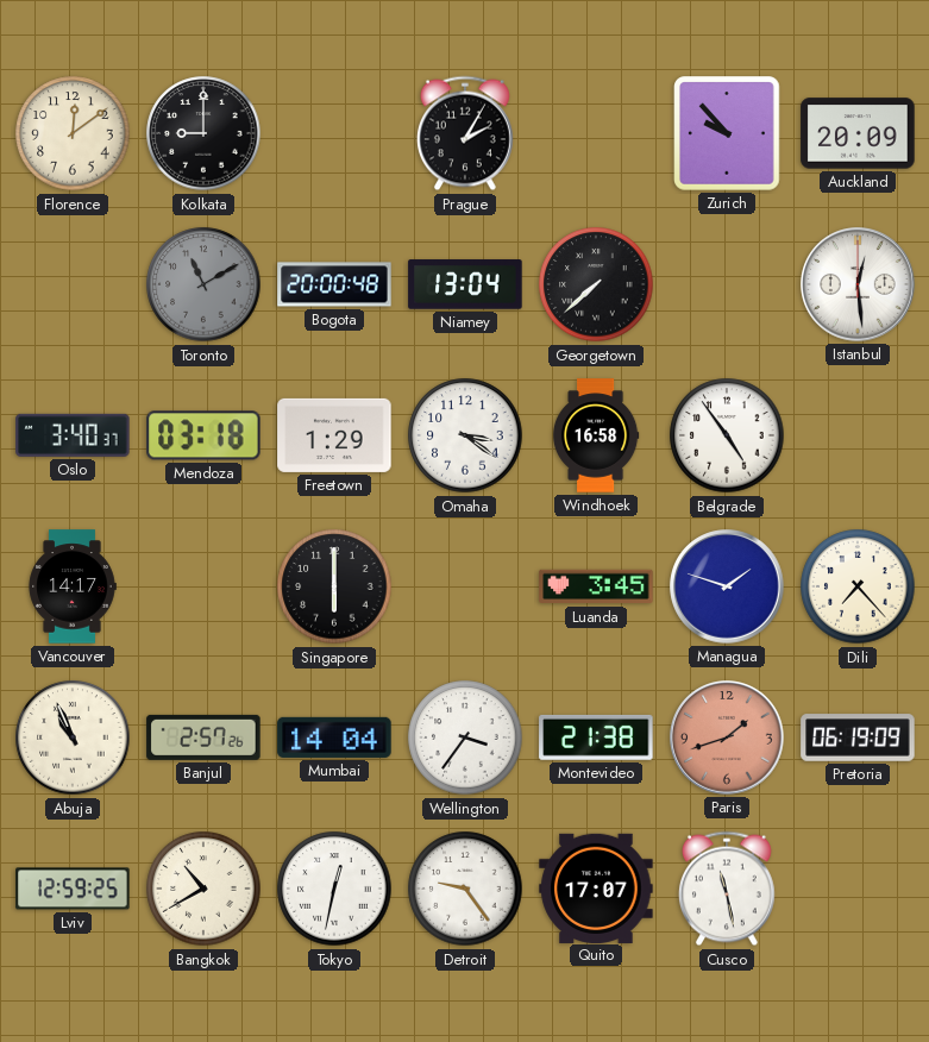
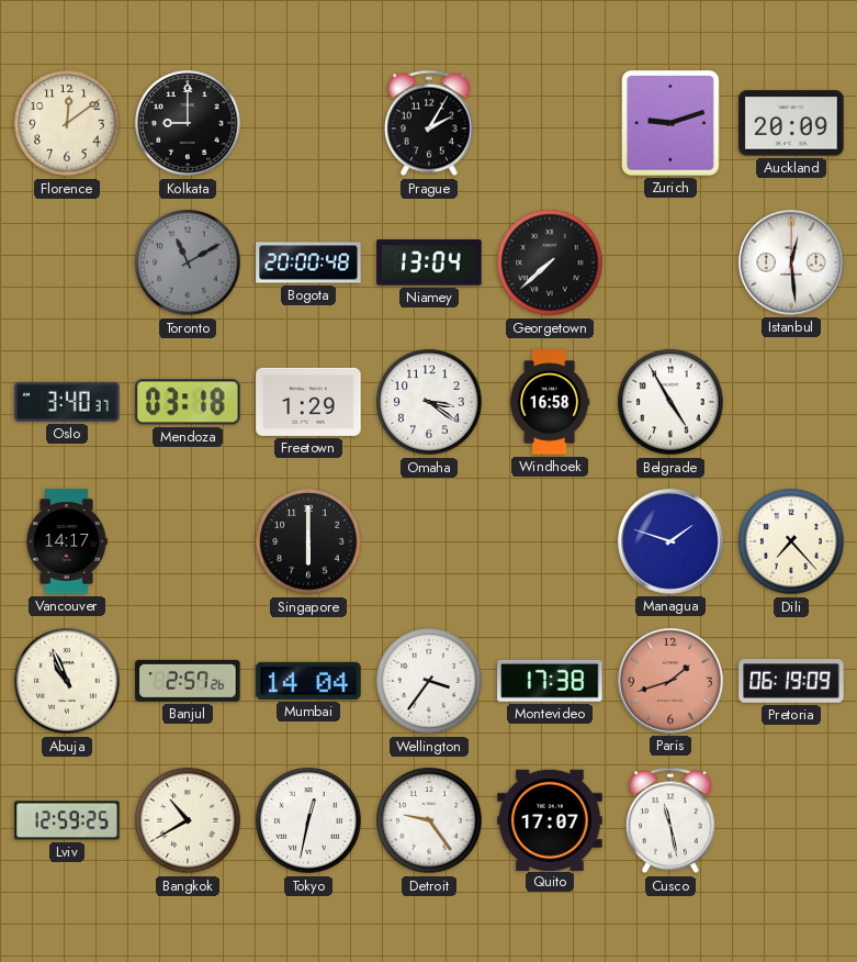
Zurich: 9:53 -> 9:12 (670, 123)
Belgrade: 4:54 -> 4:55 (670, 402)
Luanda: 3:45 -> none (596, 586)
Montevideo: 21:38 -> 17:38 (550, 681)
